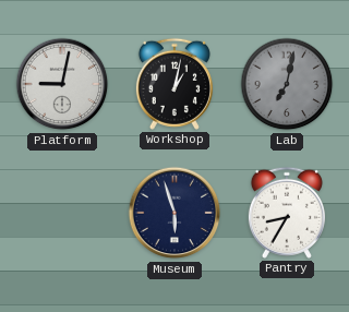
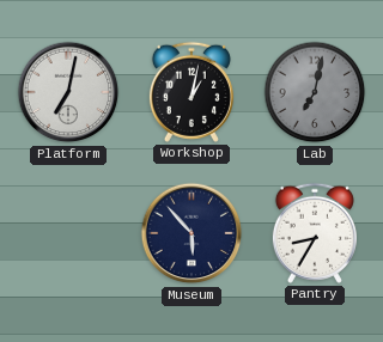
Platform: 9:02 -> 7:02 (68, 92)
Museum: 5:57 -> 5:53 (191, 233)
